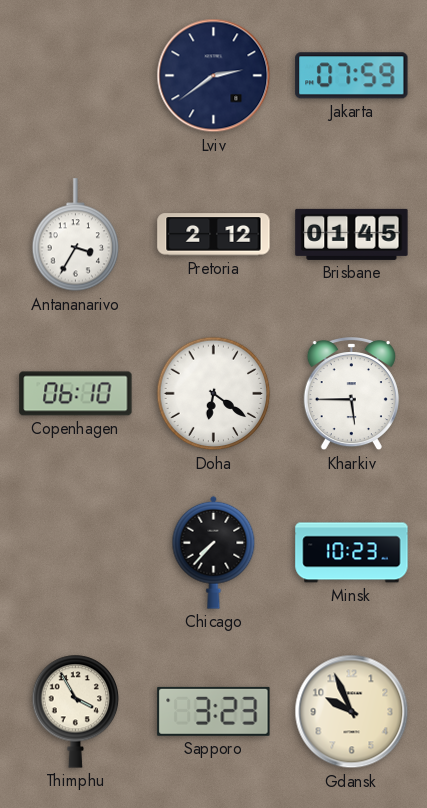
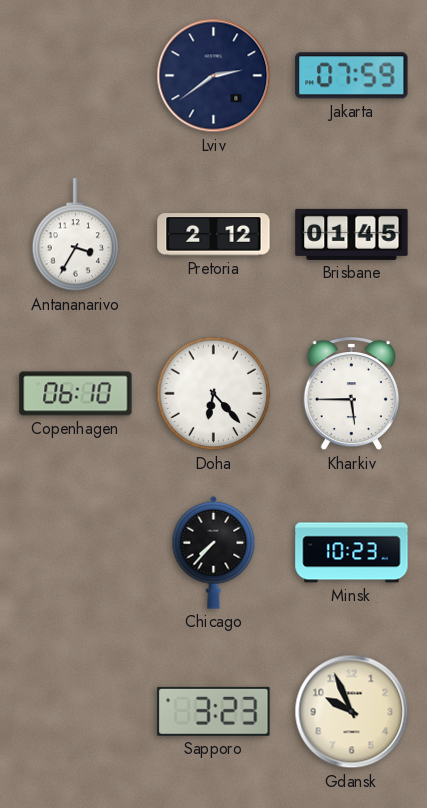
Doha: 6:21 -> 6:23 (214, 394)
Thimphu: 3:55 -> none (76, 711)
